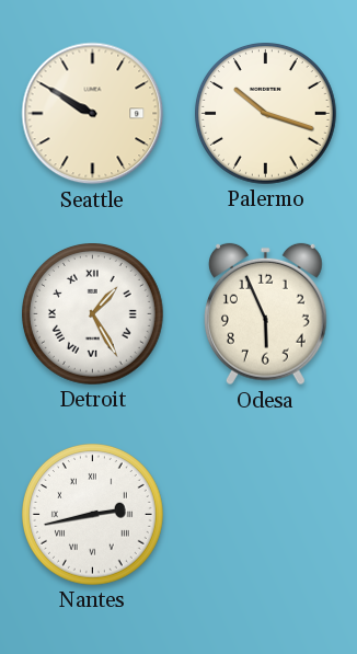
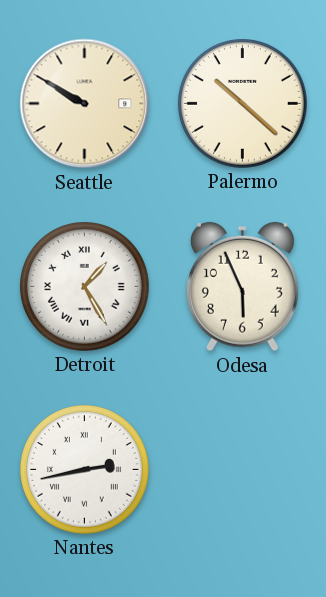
Palermo: 10:18 -> 10:22 (243, 104)
